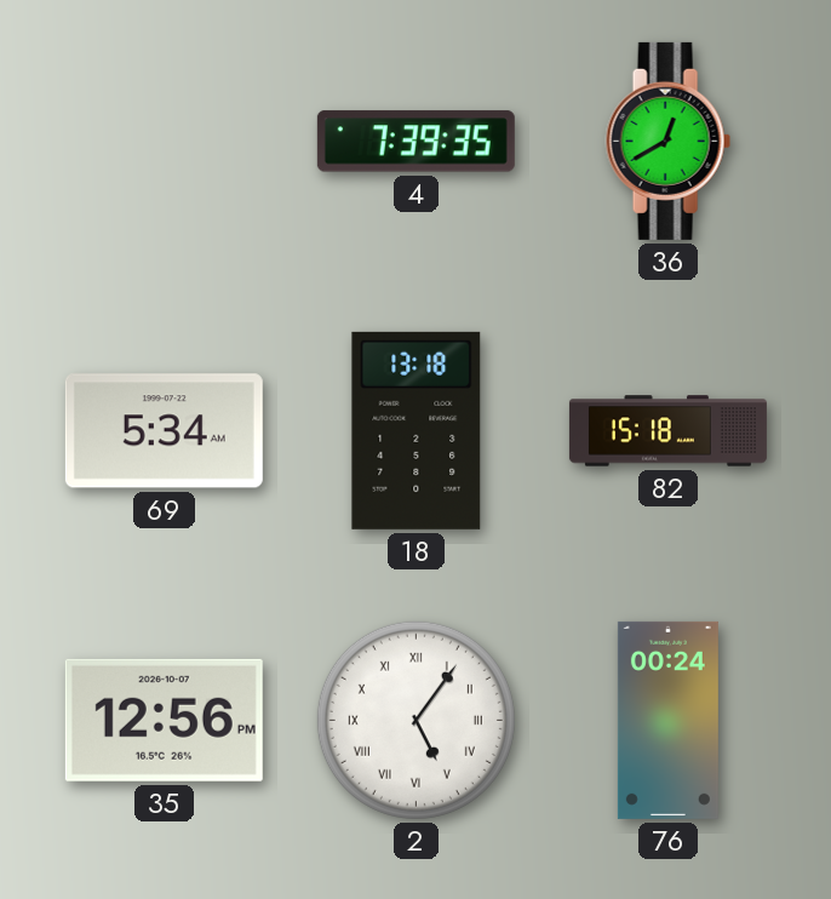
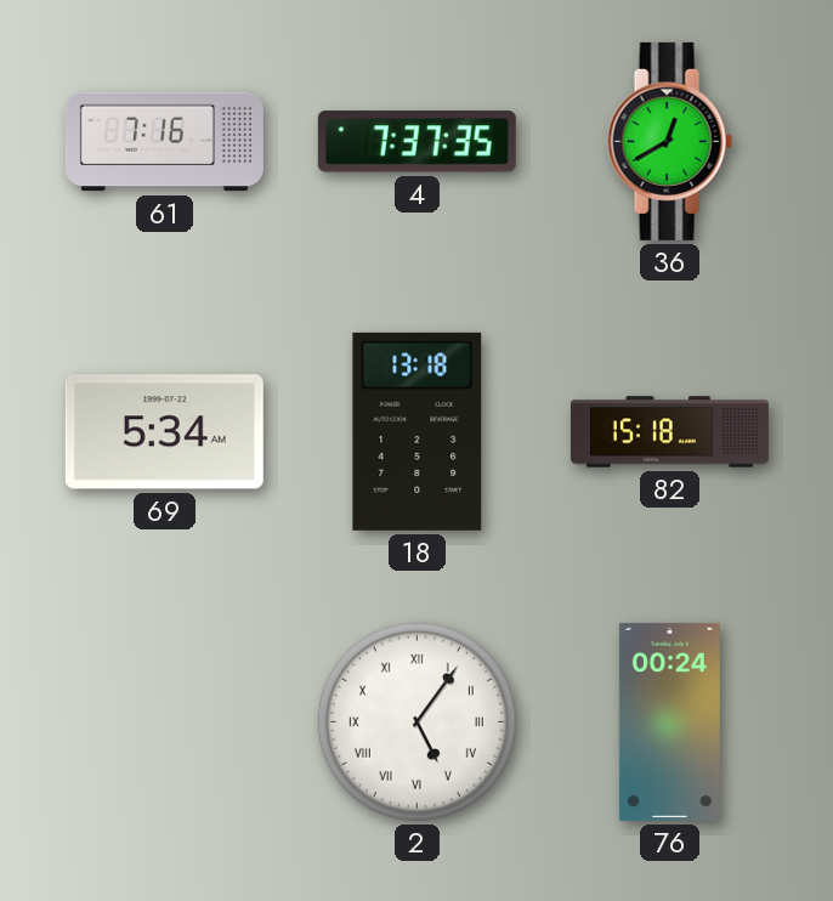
61: none -> 7:16 (164, 142)
4: 7:39 -> 7:37 (416, 142)
35: 12:56 -> none (164, 720)
